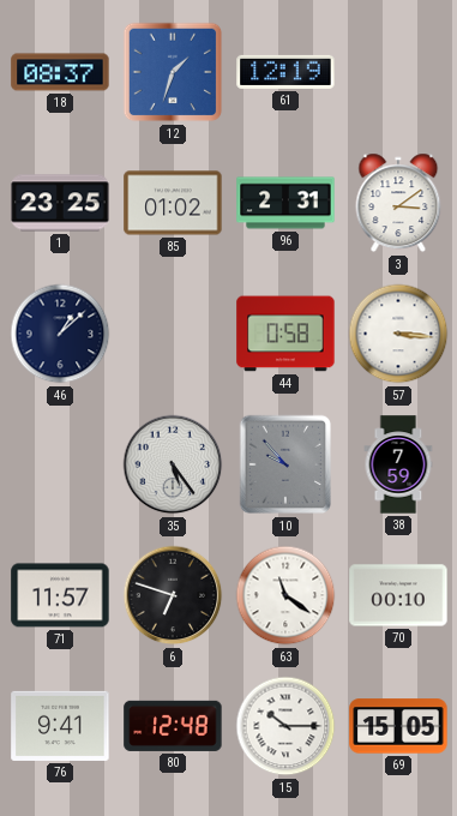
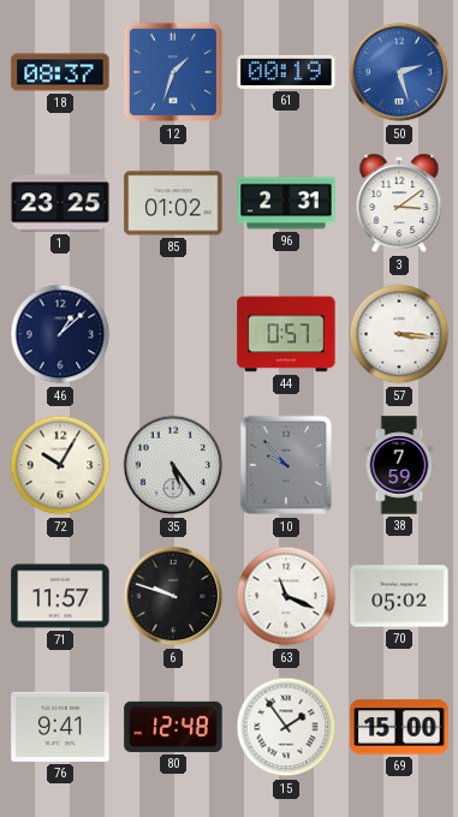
61: 12:19 -> 00:19 (286, 72)
50: none -> 2:27 (399, 72)
44: 0:58 -> 0:57 (286, 334)
72: none -> 10:05 (60, 465)
6: 6:48 -> 9:48 (173, 596)
63: 11:21 -> 11:19 (286, 596)
70: 00:10 -> 05:02 (399, 596)
15: 10:15 -> 1:54 (286, 727)
69: 15:05 -> 15:00 (399, 727)
